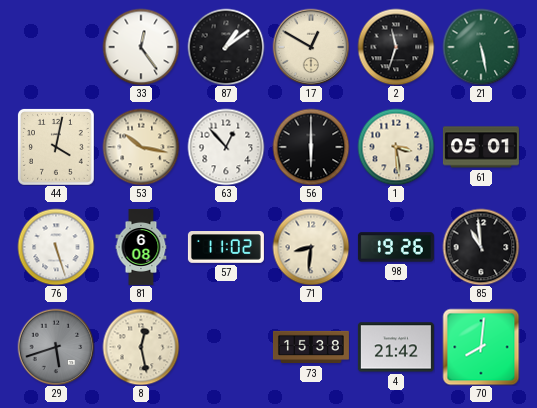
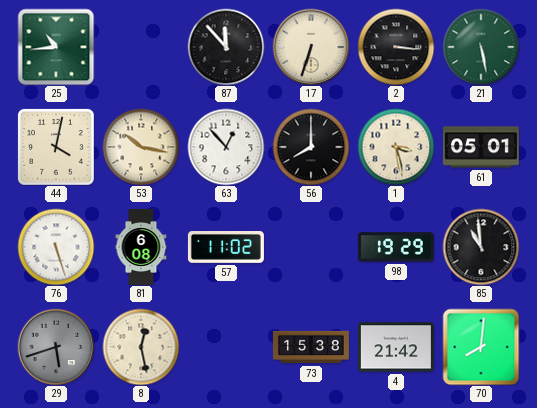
25: none -> 10:44 (56, 47)
33: 12:24 -> none (141, 47)
87: 1:09 -> 11:53 (226, 47)
17: 12:50 -> 6:33 (311, 47)
2: 11:33 -> 3:16 (396, 47)
56: 6:00 -> 8:00 (311, 147)
1: 3:29 -> 3:28 (396, 147)
71: 8:31 -> none (311, 247)
98: 19:26 -> 19:29 (396, 247)
